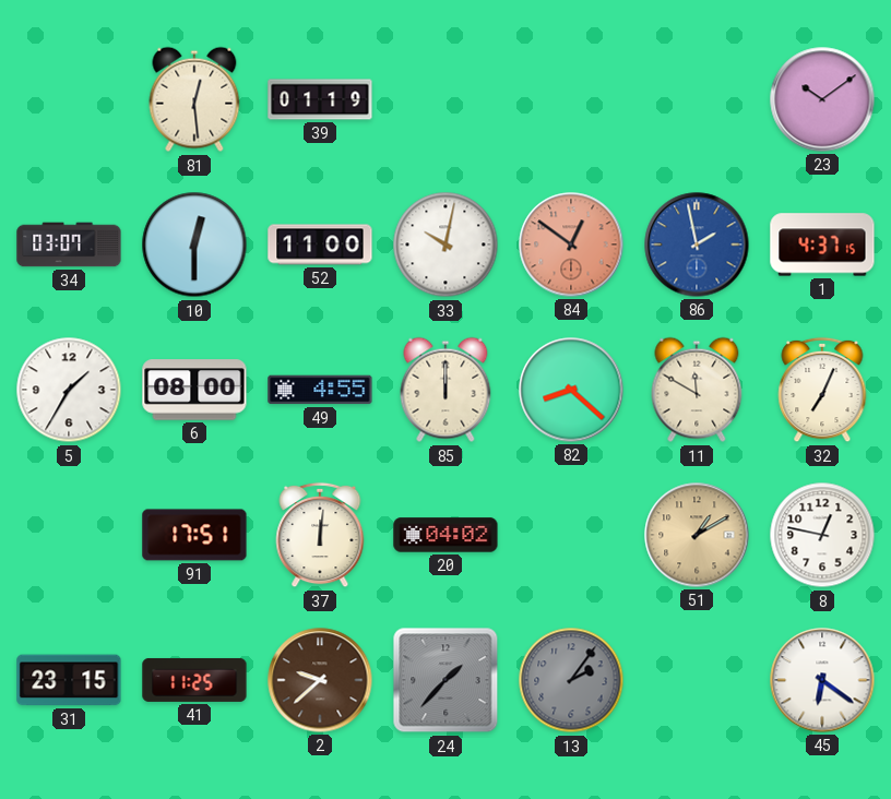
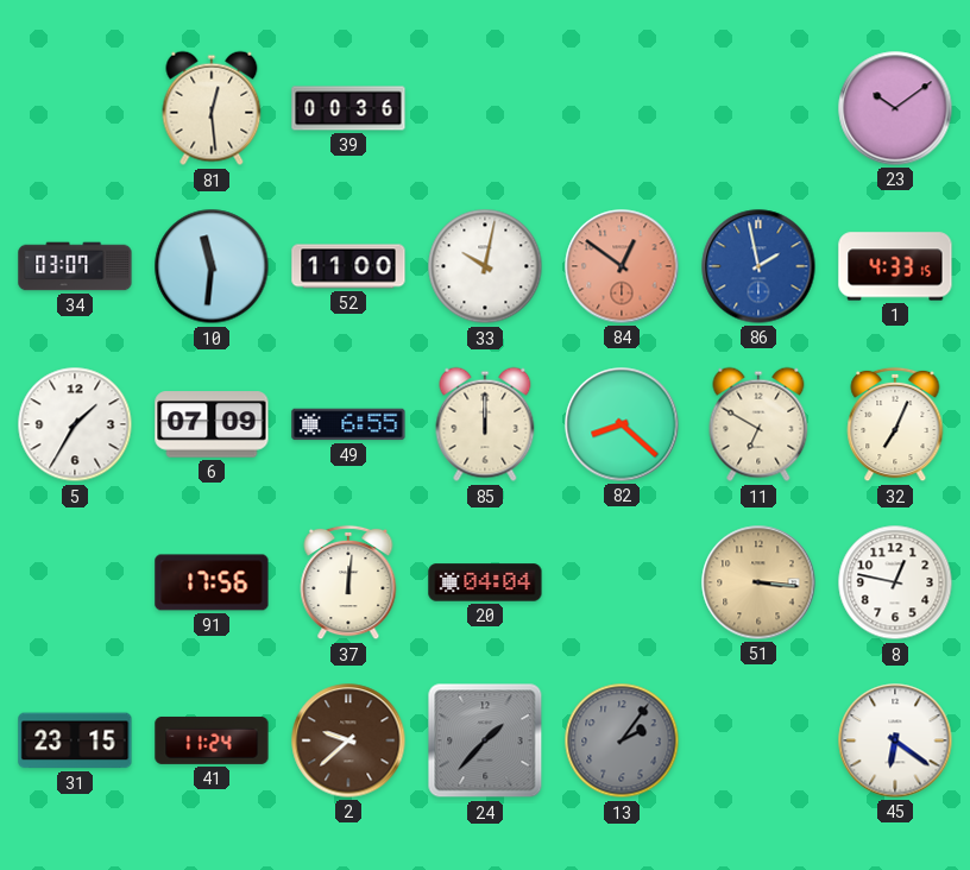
39: 01:19 -> 00:36 (348, 108)
10: 12:30 -> 11:31 (212, 266)
1: 4:37 -> 4:33 (895, 266)
6: 08:00 -> 07:09 (212, 424)
49: 4:55 -> 6:55 (348, 424)
11: 11:50 -> 6:50 (758, 424)
91: 17:51 -> 17:56 (212, 582)
20: 04:02 -> 04:04 (485, 582)
51: 1:10 -> 3:16 (758, 582)
41: 11:25 -> 11:24 (212, 740)
